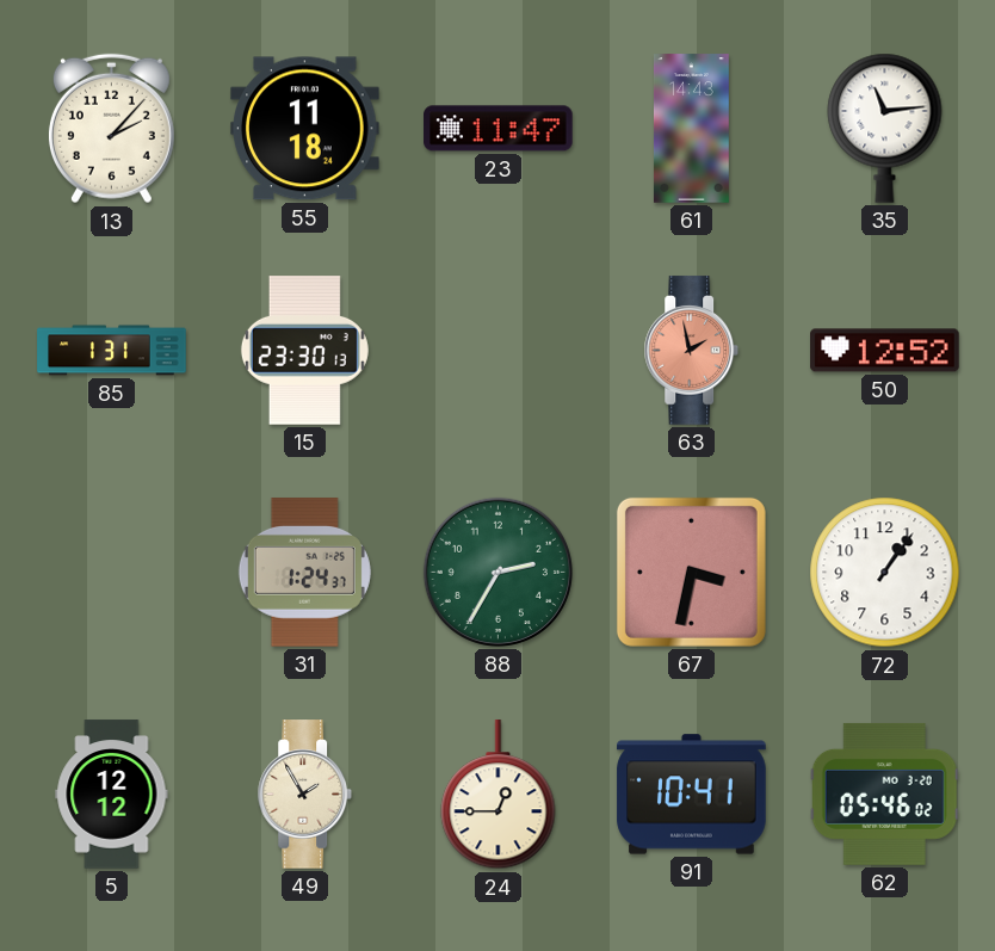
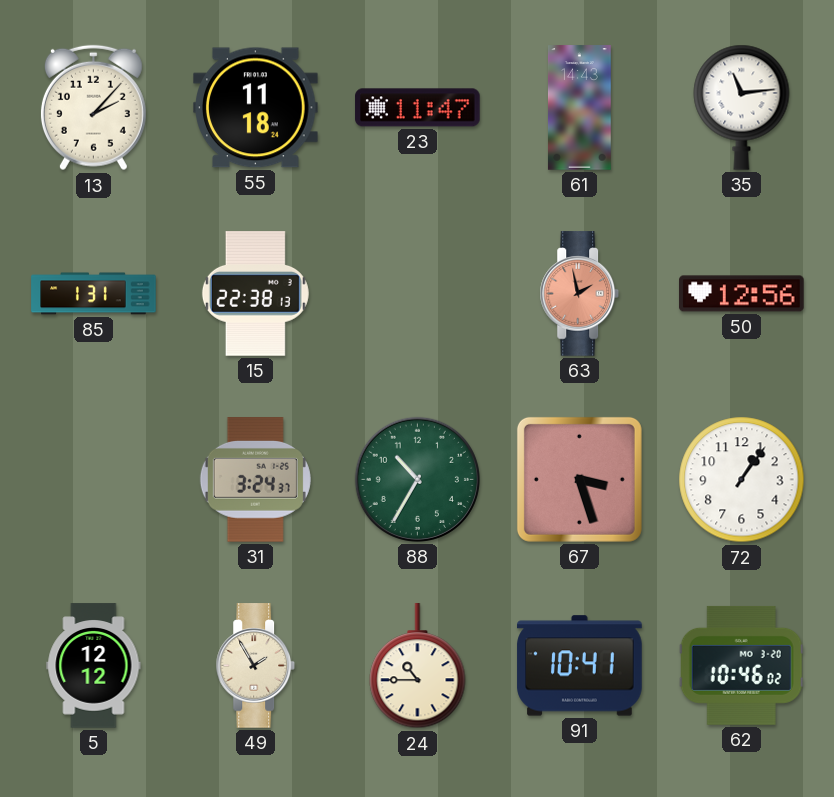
15: 23:30 -> 22:38 (255, 294)
50: 12:52 -> 12:56 (742, 294)
31: 1:24 -> 3:24 (255, 480)
88: 2:35 -> 10:35 (417, 479)
67: 3:32 -> 3:27 (579, 479)
24: 12:45 -> 10:45 (418, 666)
62: 05:46 -> 10:46 (741, 665)
